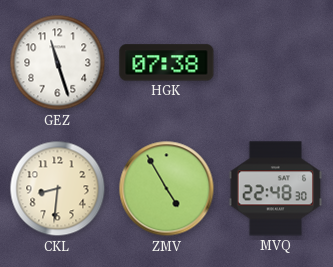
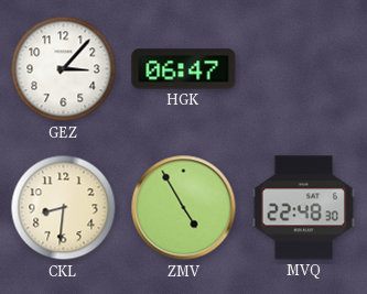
GEZ: 11:27 -> 3:07 (64, 69)
HGK: 07:38 -> 06:47 (184, 69)
